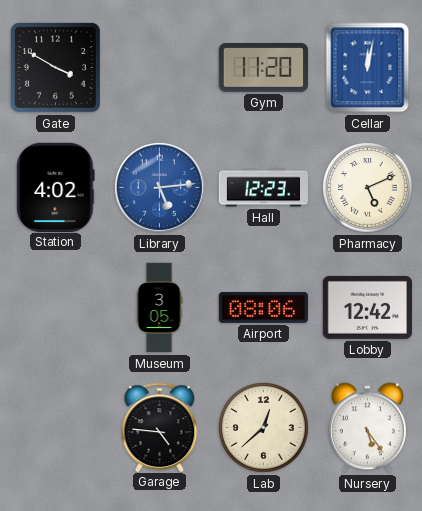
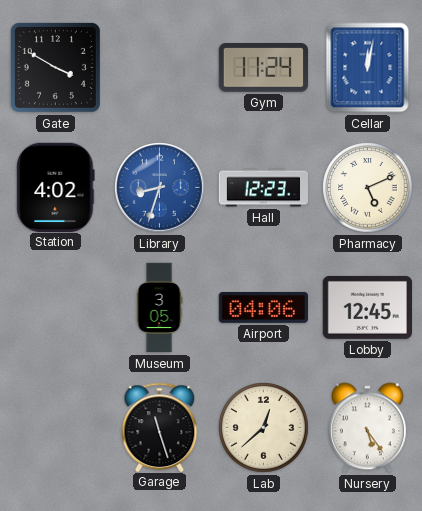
Gym: 11:20 -> 11:24 (263, 68)
Library: 5:14 -> 8:33 (160, 188)
Airport: 08:06 -> 04:06 (263, 308)
Lobby: 12:42 -> 12:45 (367, 307)
Garage: 4:46 -> 11:27 (160, 427)
